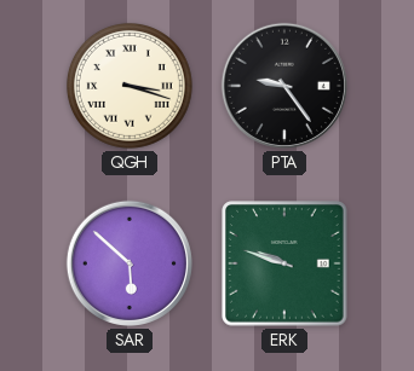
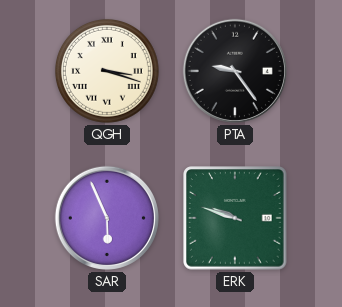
SAR: 5:52 -> 5:56 (107, 218)
